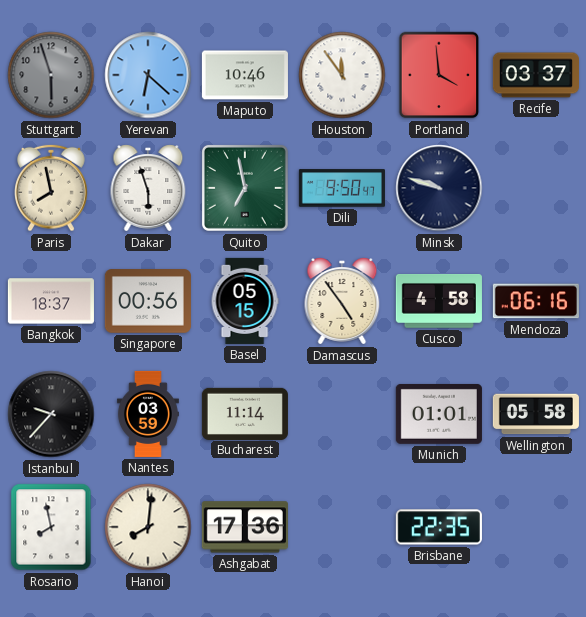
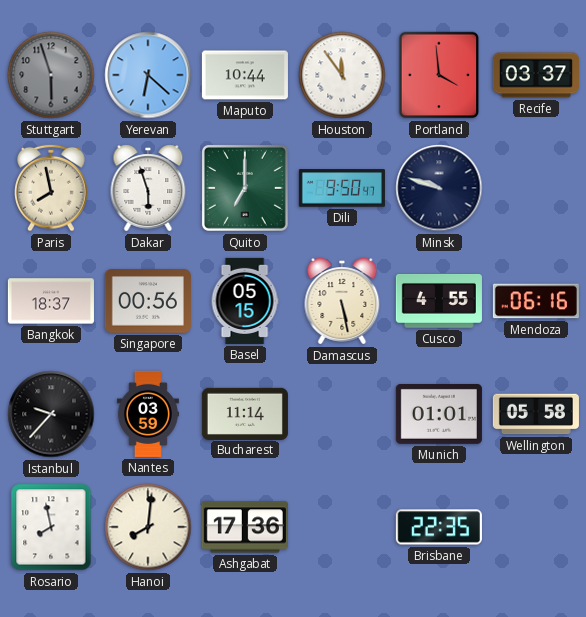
Maputo: 10:46 -> 10:44 (245, 75)
Quito: 6:58 -> 7:00 (245, 188)
Damascus: 4:54 -> 5:28 (342, 301)
Cusco: 4:58 -> 4:55 (439, 302)
